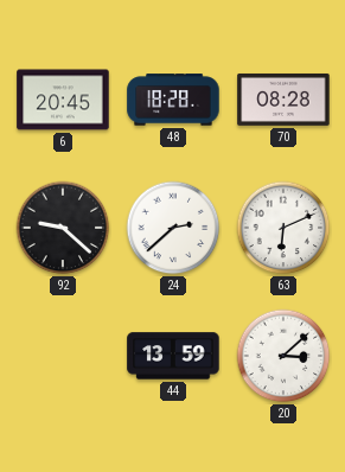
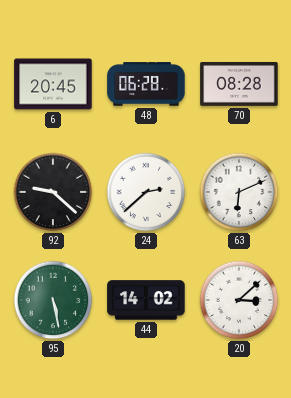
48: 18:28 -> 06:28 (146, 84)
95: none -> 5:28 (53, 300)
44: 13:59 -> 14:02 (146, 300)
